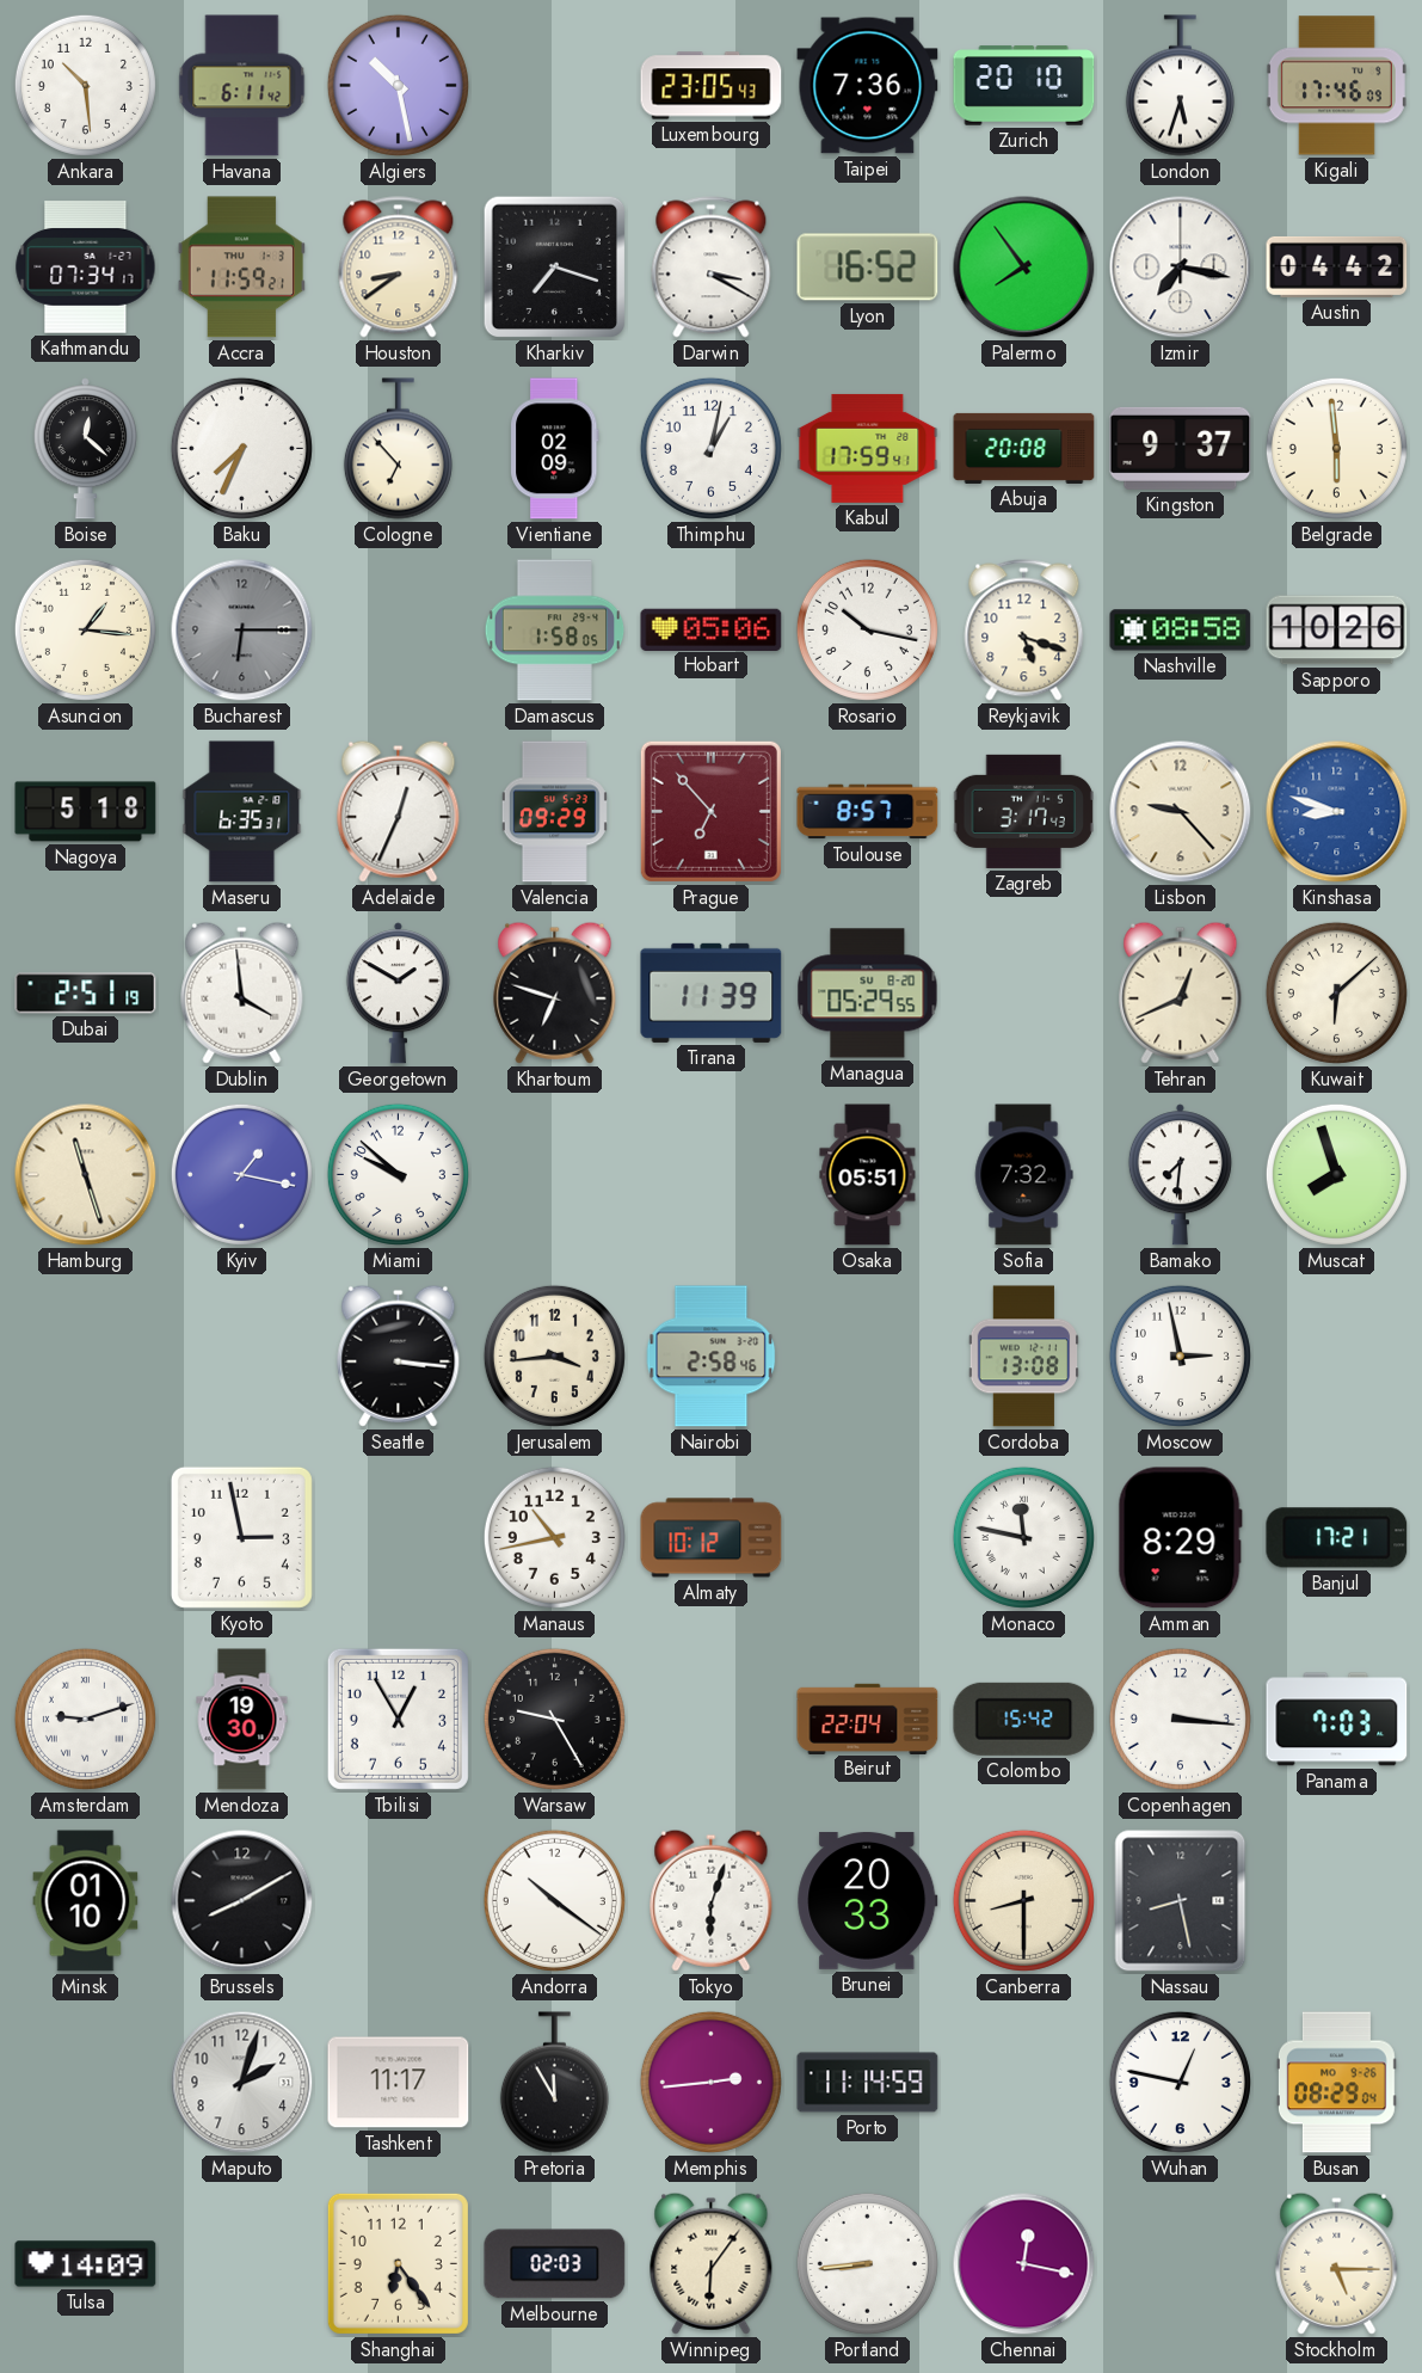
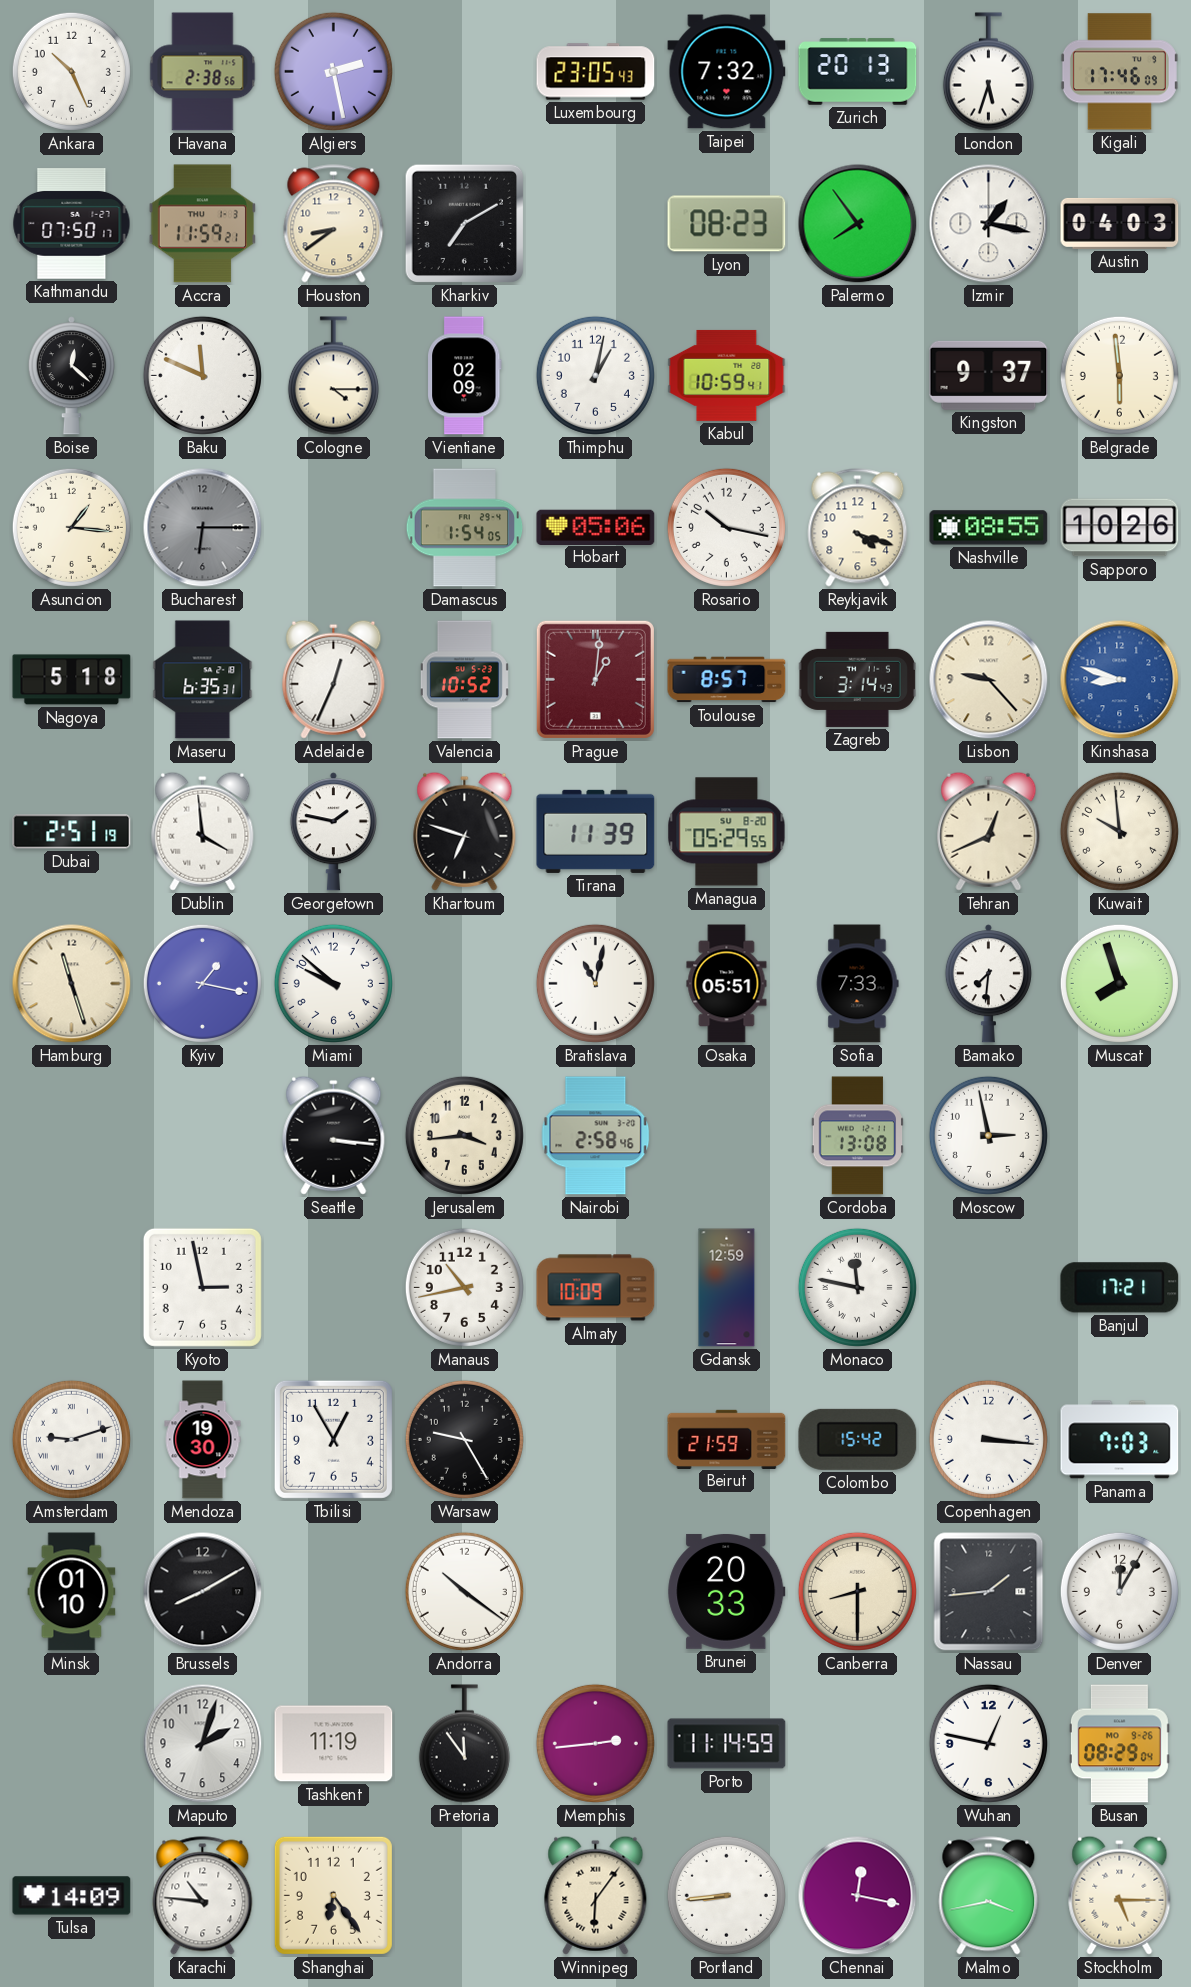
Ankara: 10:29 -> 10:26 (71, 71)
Havana: 6:11 -> 2:38 (203, 72)
Algiers: 10:28 -> 2:28 (333, 71)
Taipei: 7:36 -> 7:32 (727, 72)
Zurich: 20:10 -> 20:13 (858, 72)
Kathmandu: 07:34 -> 07:50 (72, 224)
Kharkiv: 7:18 -> 7:10 (465, 224)
Darwin: 3:20 -> none (712, 268)
Lyon: 16:52 -> 08:23 (727, 224)
Izmir: 7:17 -> 1:17 (989, 224)
Austin: 04:42 -> 04:03 (1120, 223)
Baku: 7:34 -> 11:49 (202, 375)
Cologne: 6:53 -> 4:15 (333, 376)
Kabul: 17:59 -> 10:59 (727, 375)
Abuja: 20:08 -> none (1024, 448)
Damascus: 1:58 -> 1:54 (465, 528)
Reykjavik: 5:18 -> 4:18 (858, 528)
Nashville: 08:58 -> 08:55 (989, 528)
Valencia: 09:29 -> 10:52 (464, 680)
Prague: 6:53 -> 1:01 (595, 679)
Zagreb: 3:17 -> 3:14 (857, 679)
Georgetown: 1:50 -> 1:47 (333, 832)
Kuwait: 6:08 -> 9:59 (1119, 831)
Bratislava: none -> 11:02 (595, 983)
Sofia: 7:32 -> 7:33 (857, 984)
Almaty: 10:12 -> 10:09 (596, 1288)
Gdansk: none -> 12:59 (727, 1288)
Amman: 8:29 -> none (1180, 1538)
Beirut: 22:04 -> 21:59 (727, 1439)
Tokyo: 6:03 -> none (712, 1900)
Nassau: 8:28 -> 1:44 (989, 1592)
Denver: none -> 12:05 (1119, 1591)
Tashkent: 11:17 -> 11:19 (334, 1744)
Pretoria: 11:55 -> 11:54 (464, 1744)
Karachi: none -> 10:46 (203, 1896)
Melbourne: 02:03 -> none (555, 2264)
Malmo: none -> 3:43 (989, 1896)
